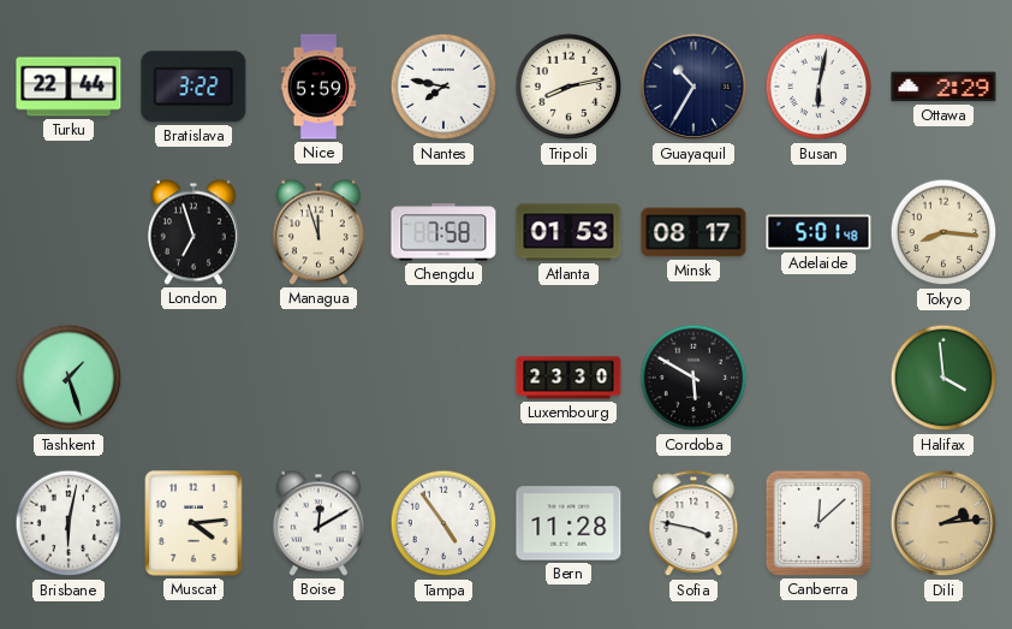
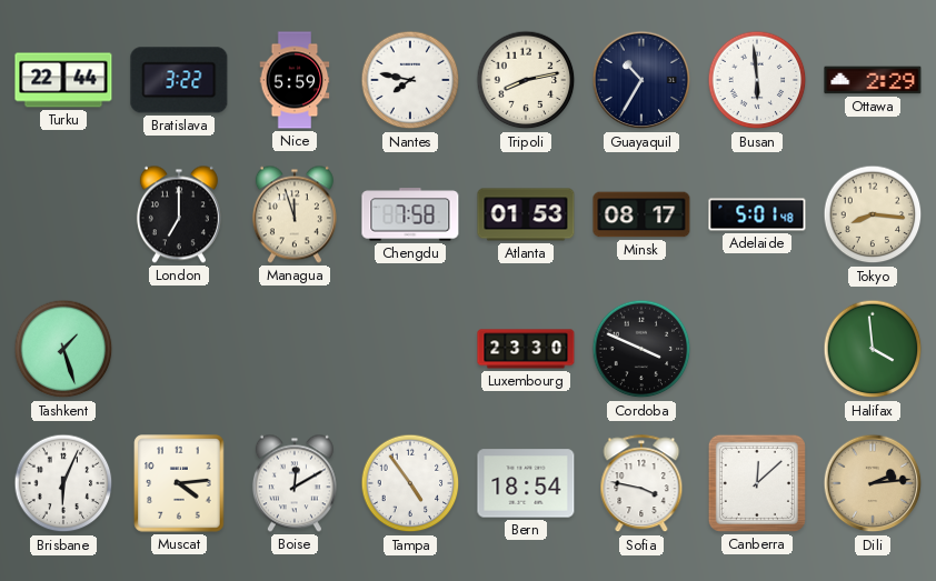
Busan: 6:02 -> 5:59 (757, 80)
London: 6:57 -> 7:00 (179, 214)
Cordoba: 5:50 -> 3:49 (641, 349)
Brisbane: 6:02 -> 6:04 (63, 483)
Bern: 11:28 -> 18:54 (526, 483)
